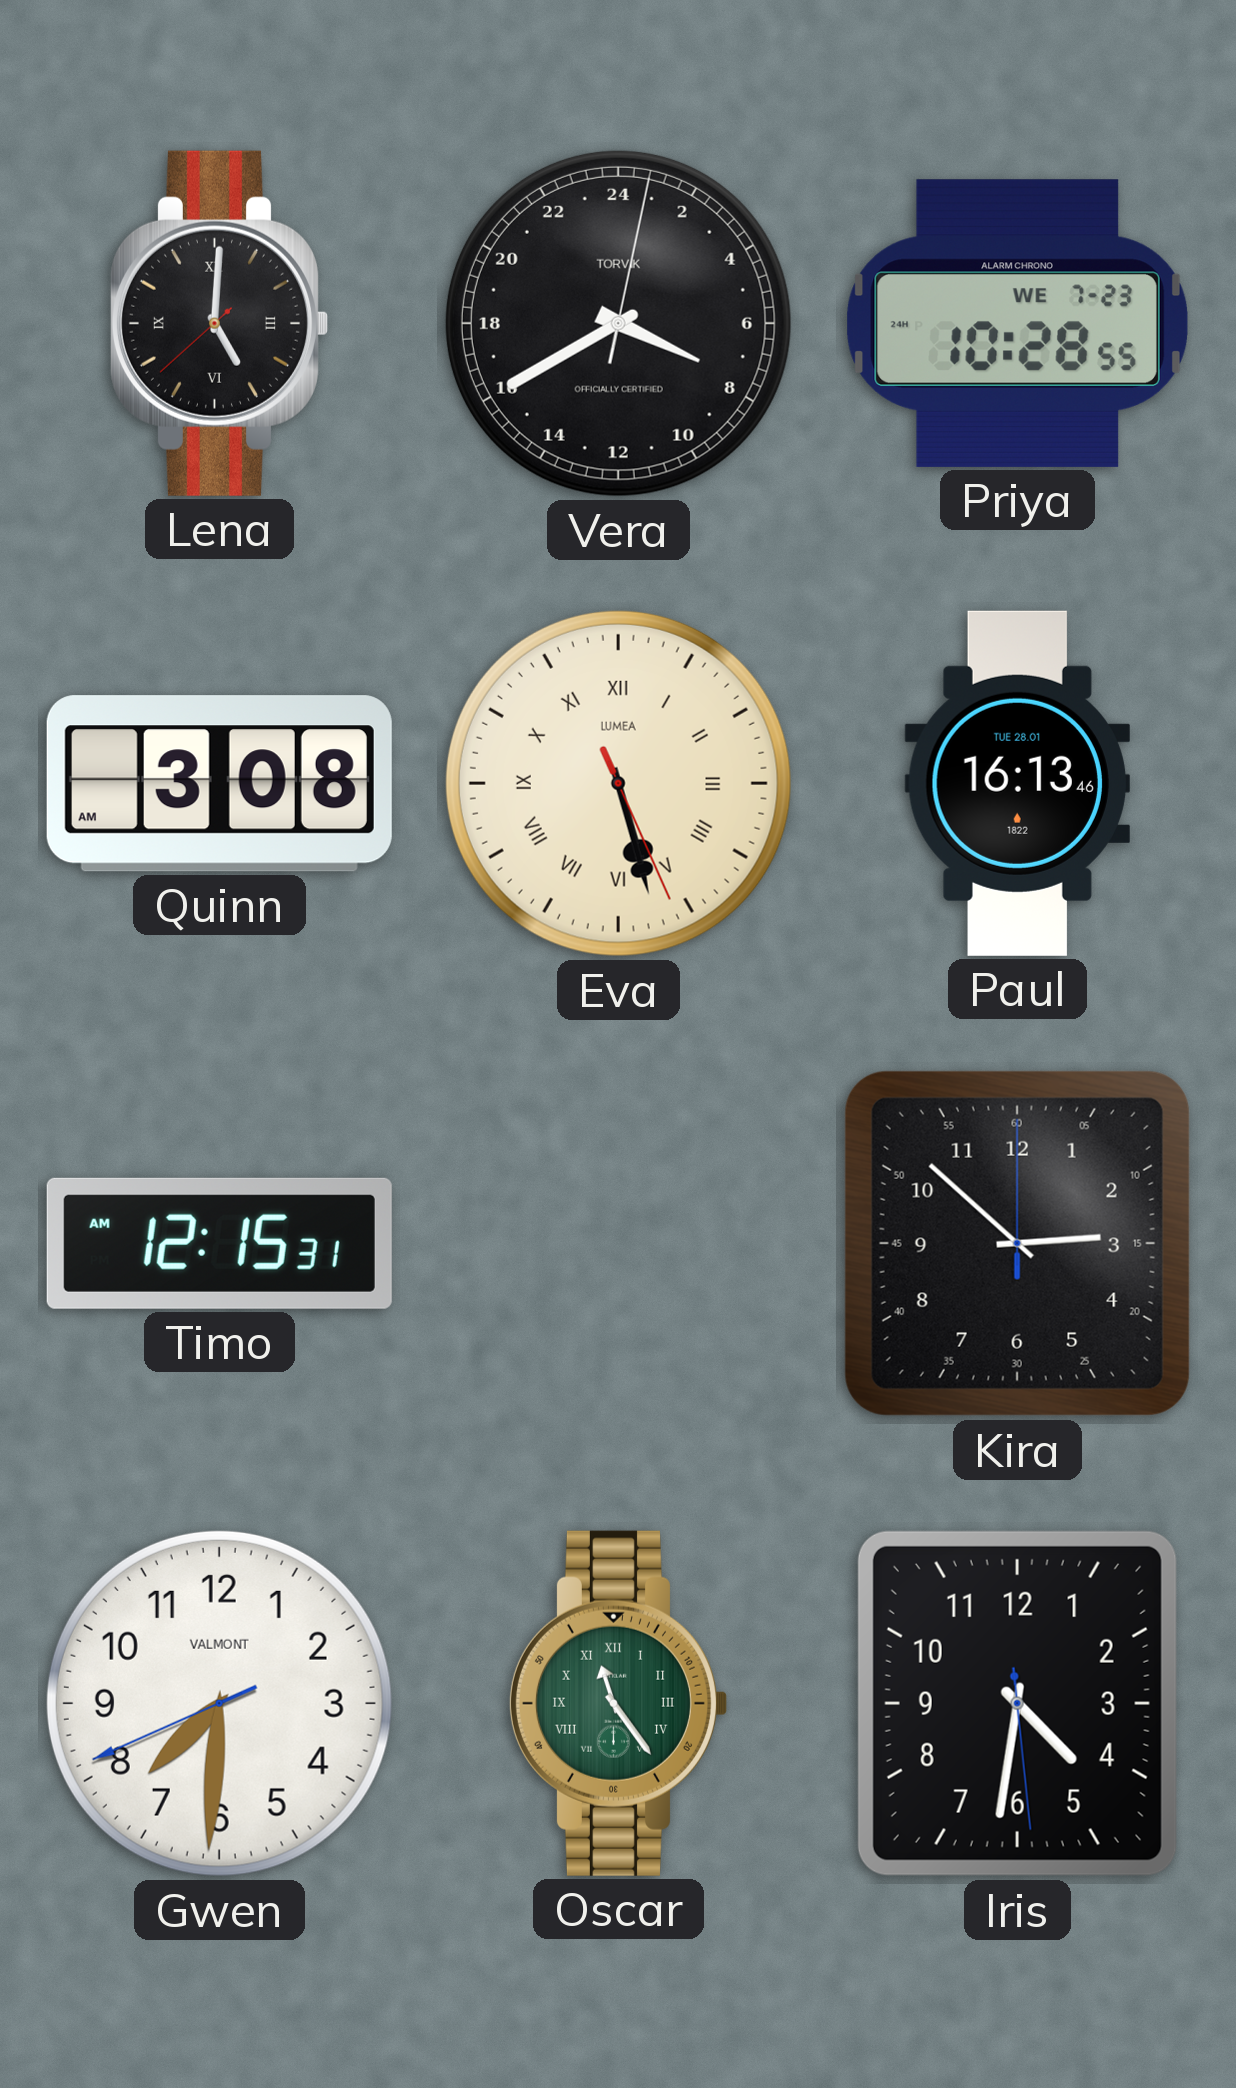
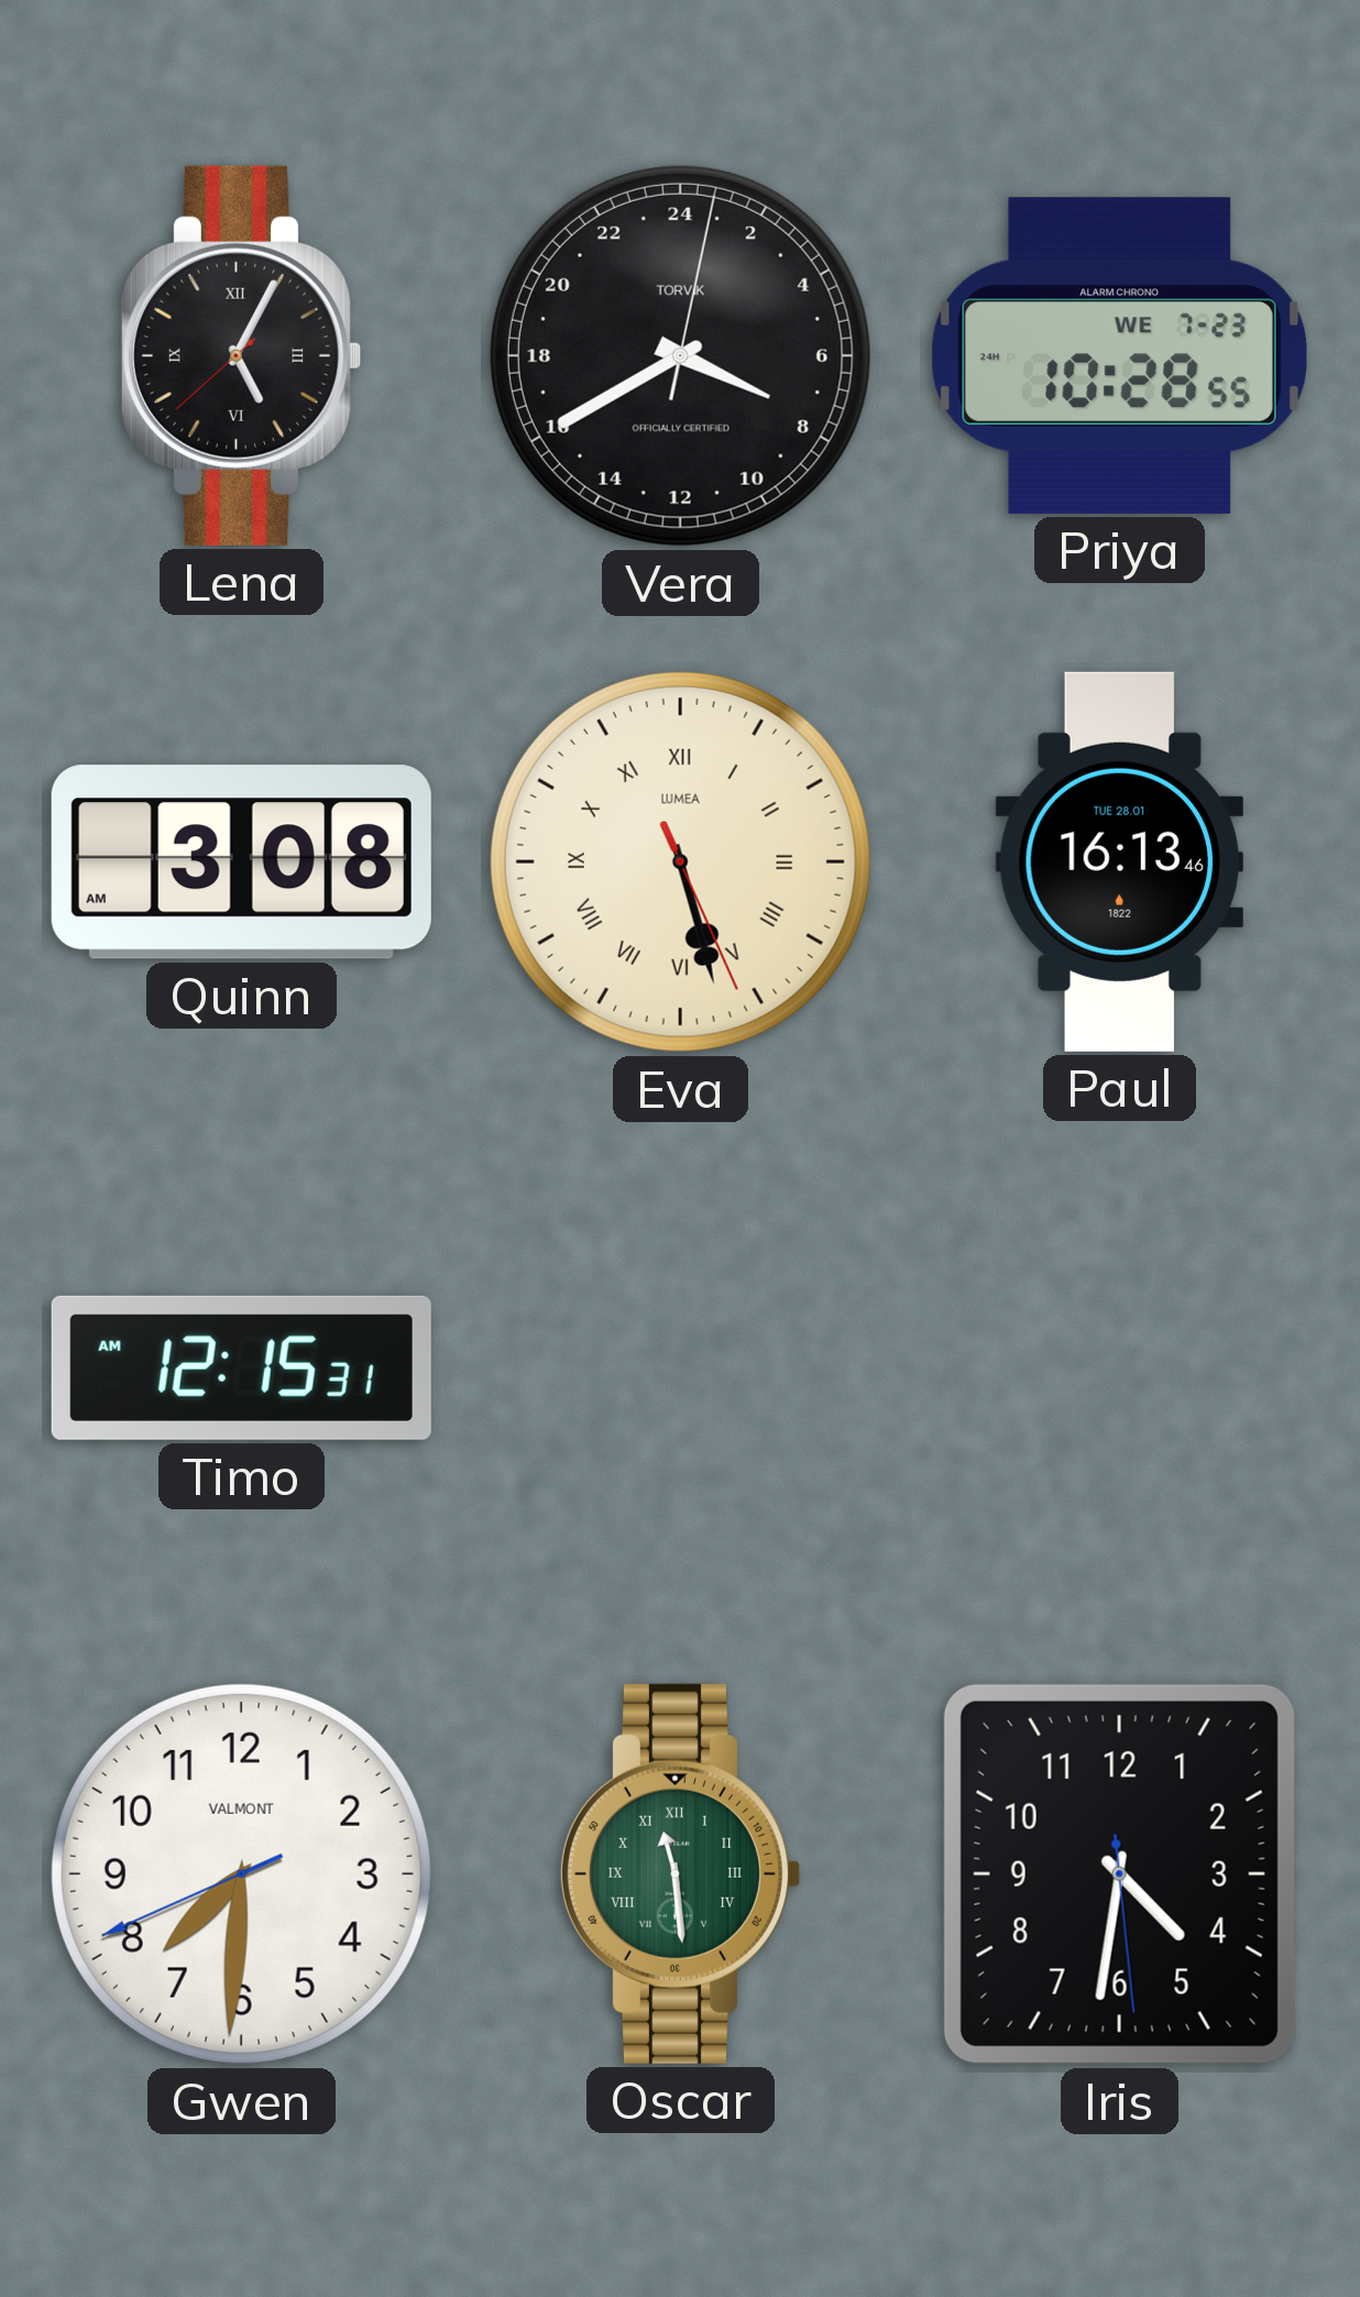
Lena: 5:00 -> 5:04 (241, 355)
Kira: 2:52 -> none (1017, 1243)
Oscar: 11:24 -> 11:29 (680, 1873)
